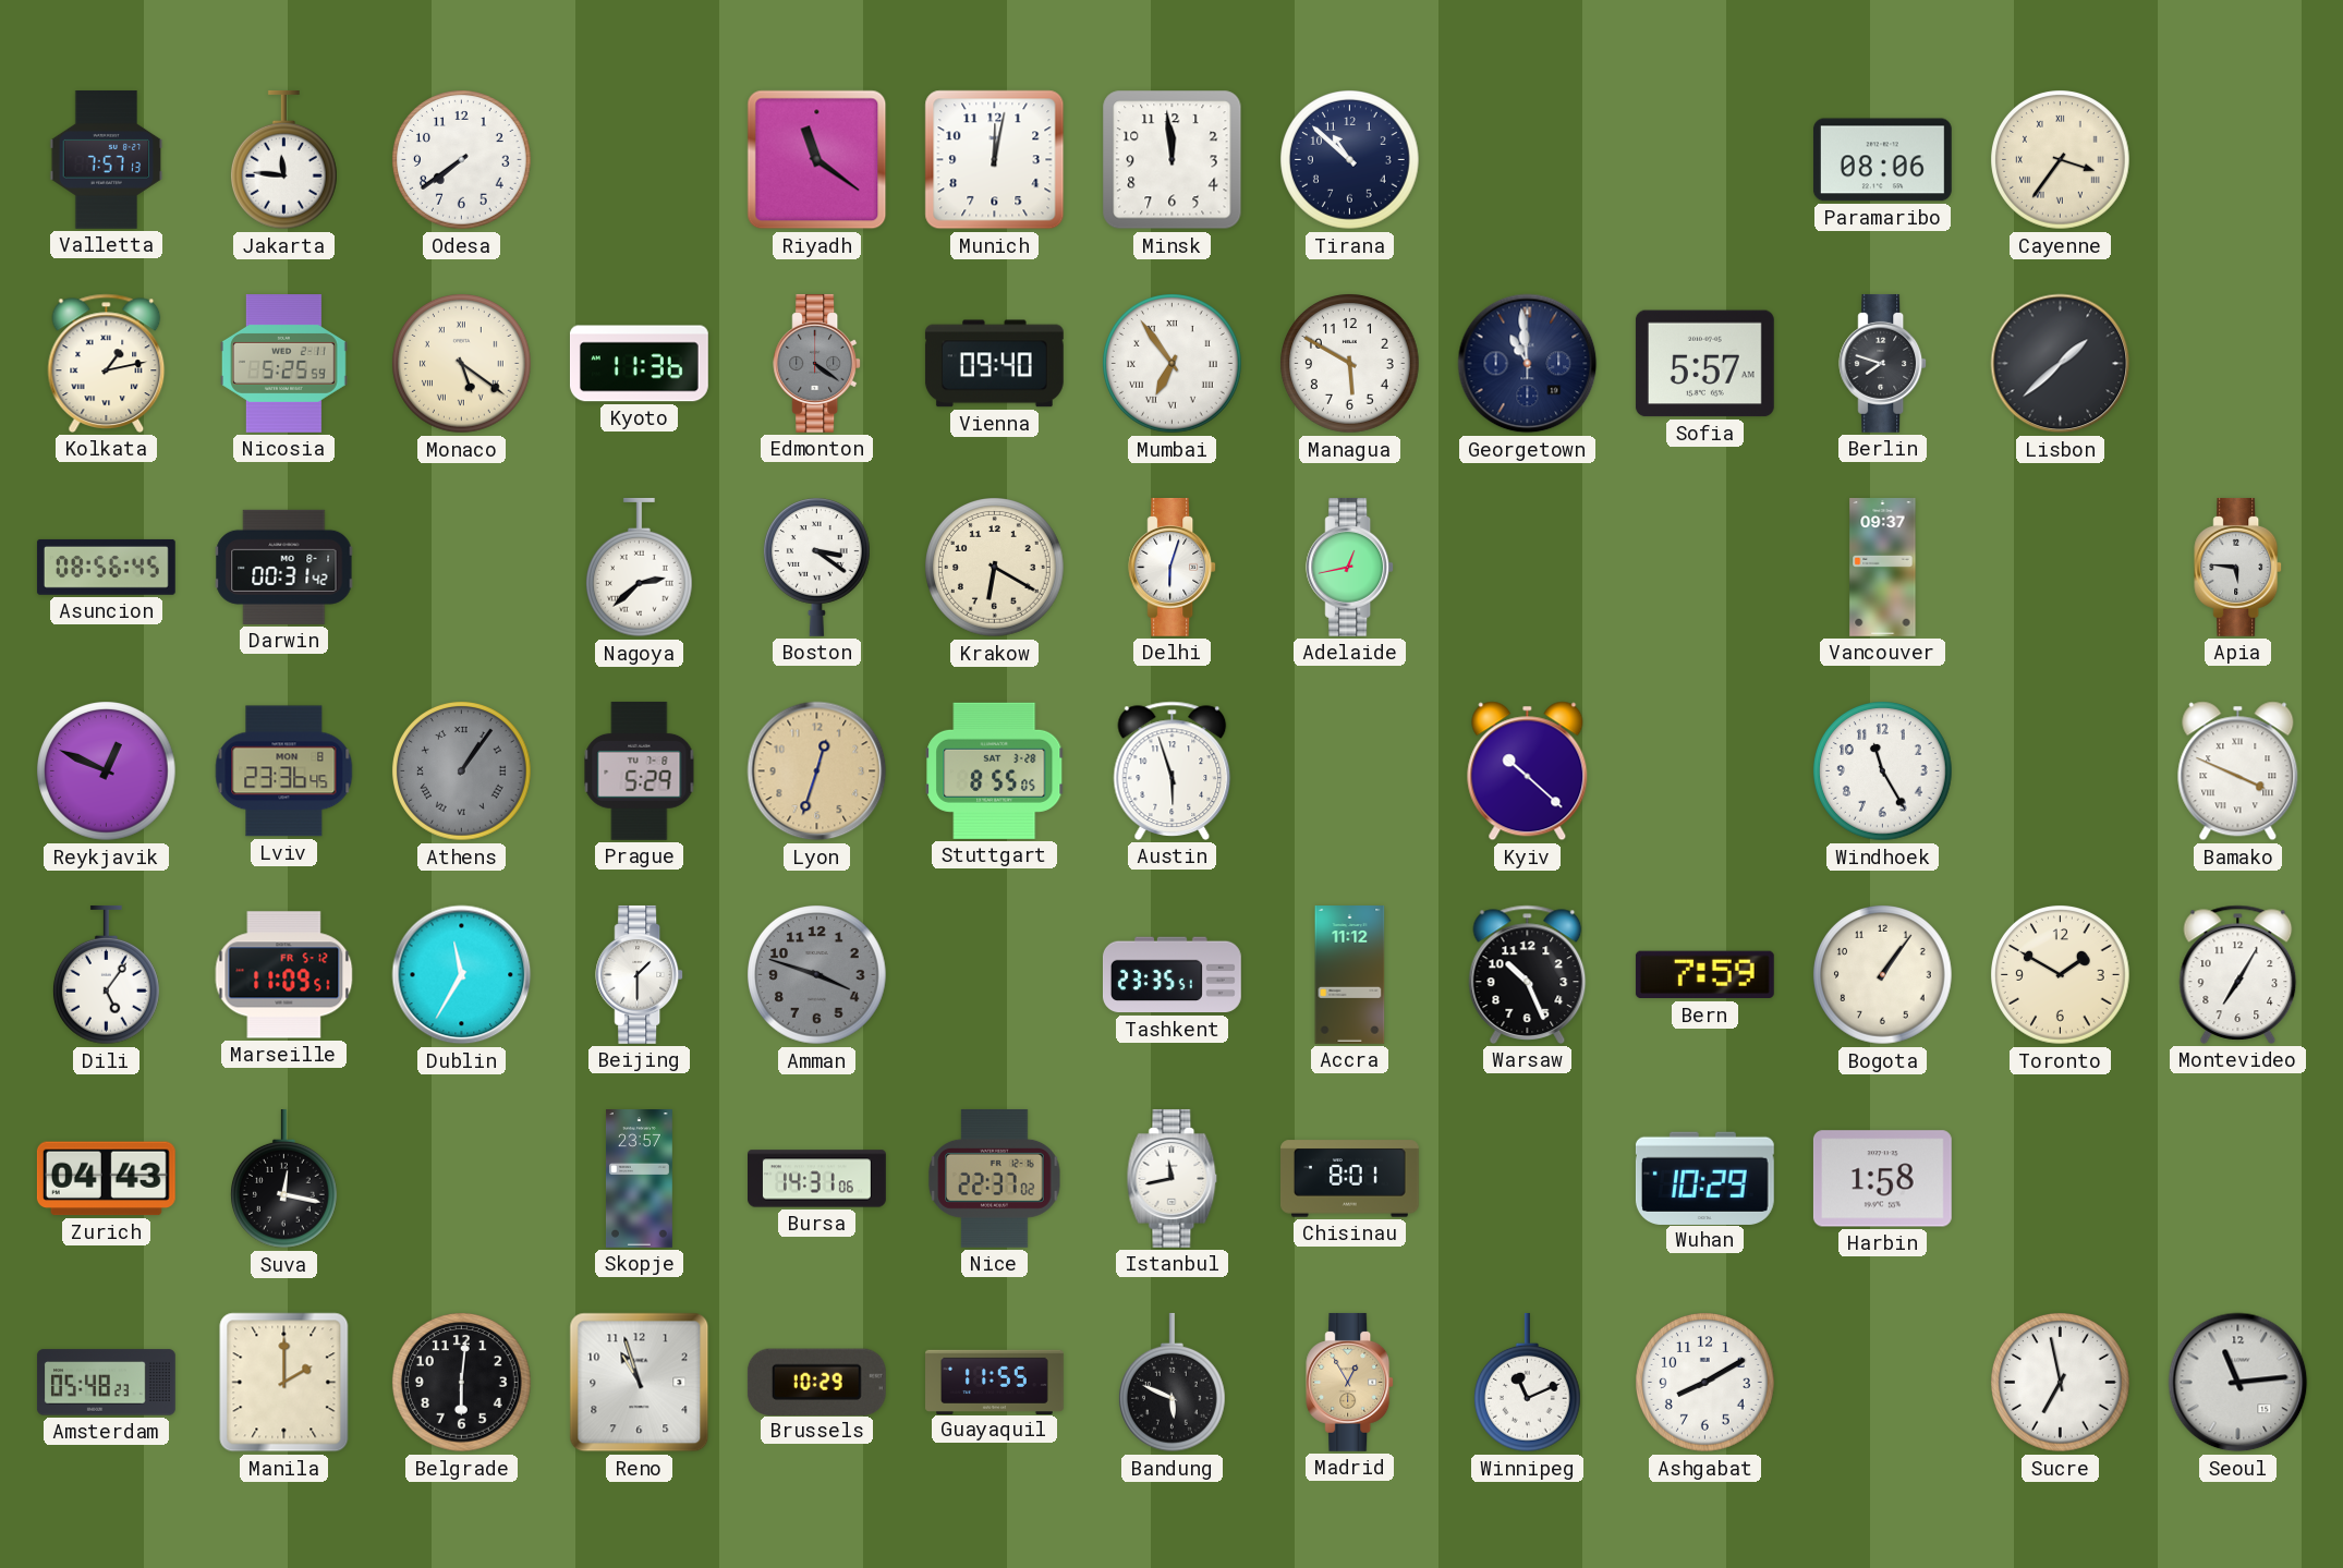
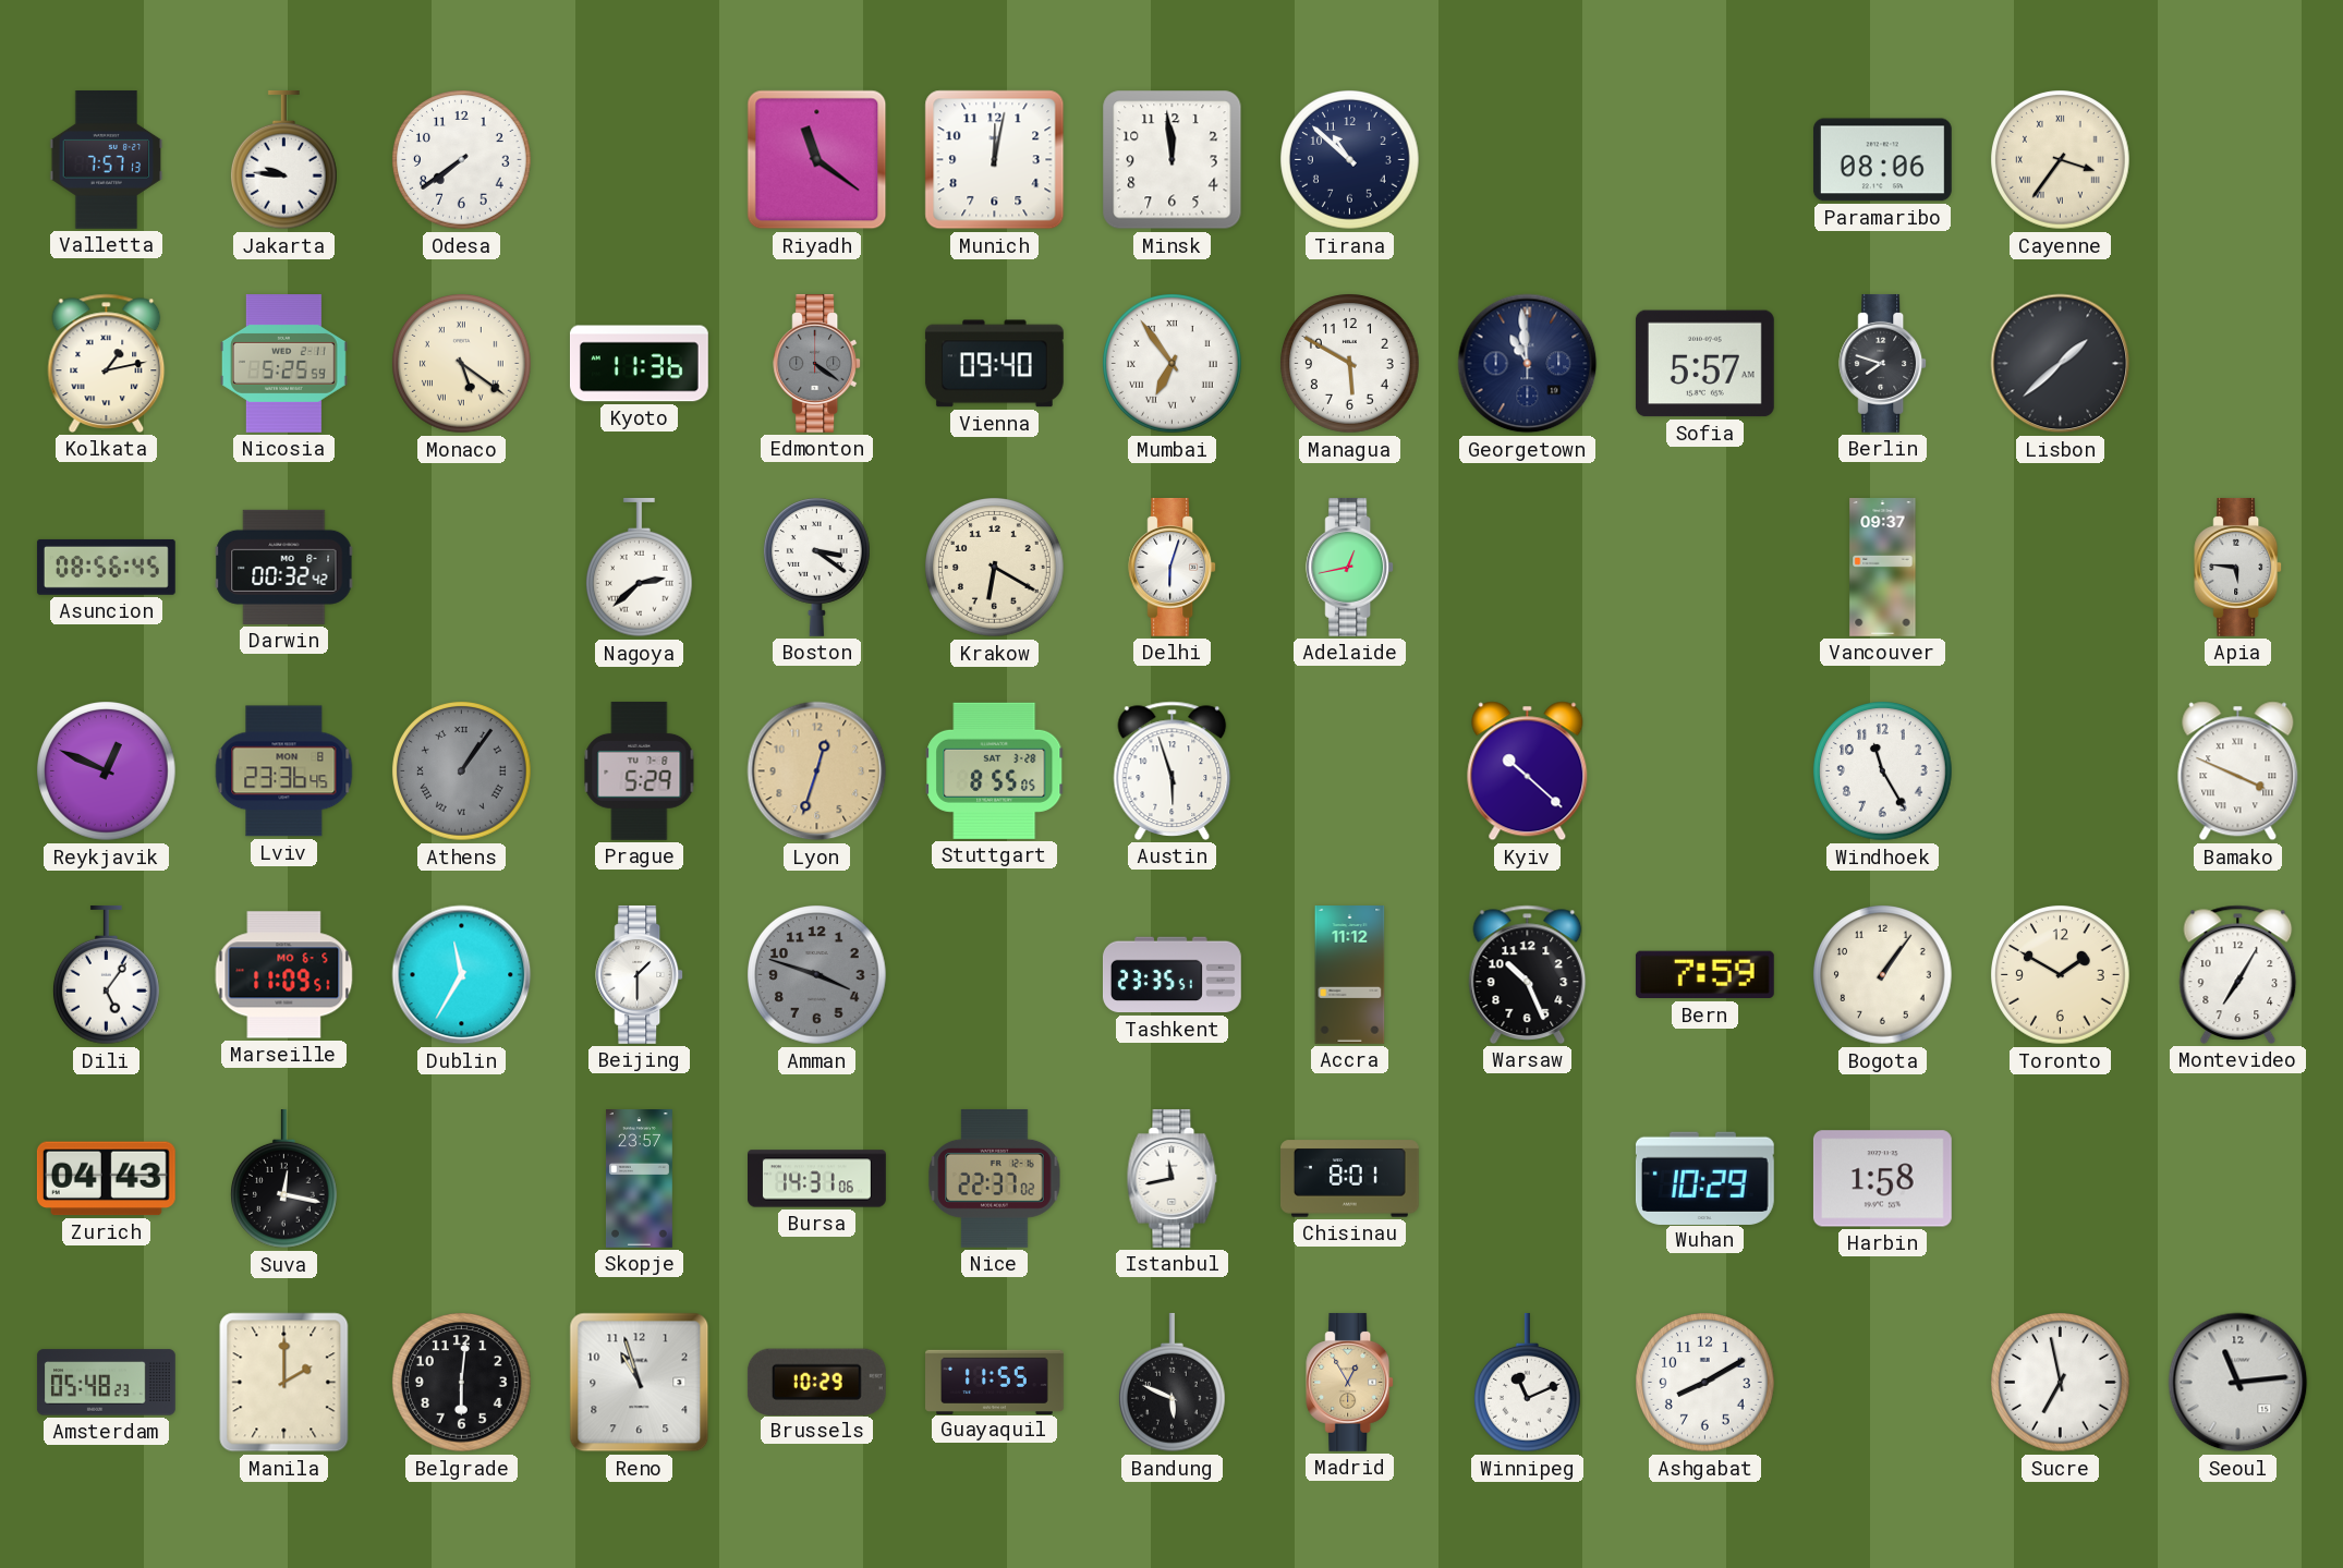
Jakarta: 11:46 -> 9:46 (283, 160)
Darwin: 00:31 -> 00:32 (284, 567)
Marseille date: FR 5-12 -> MO 6-5 (284, 975)
